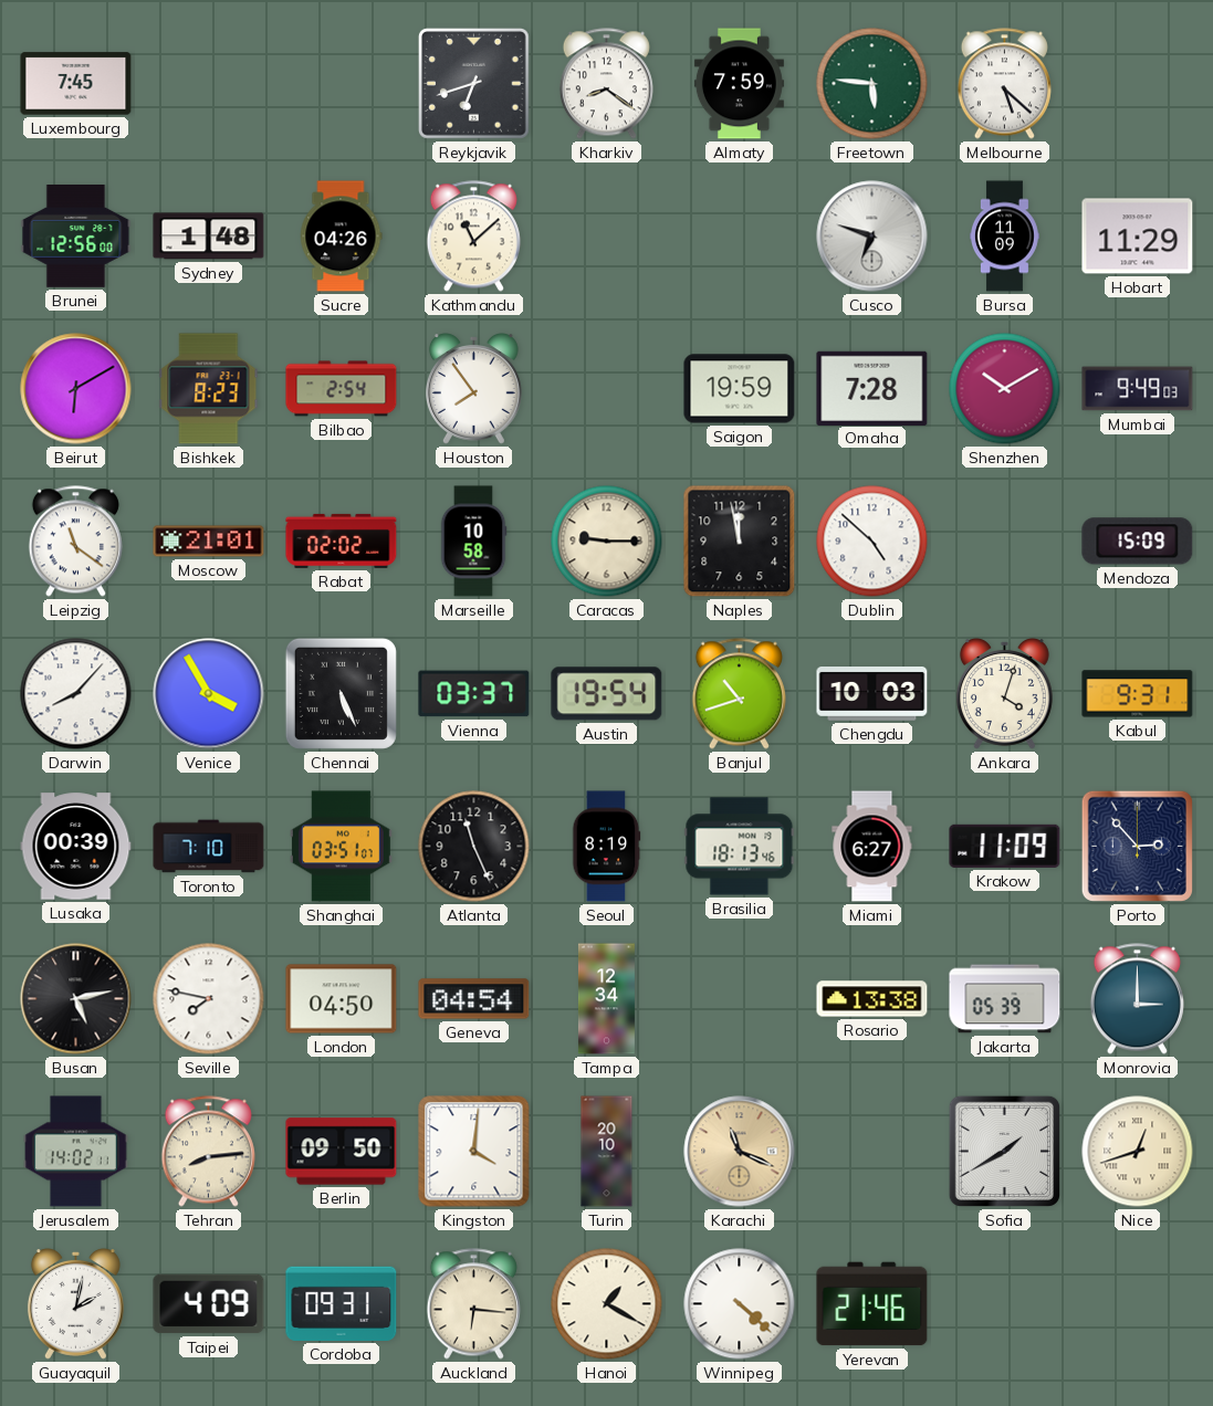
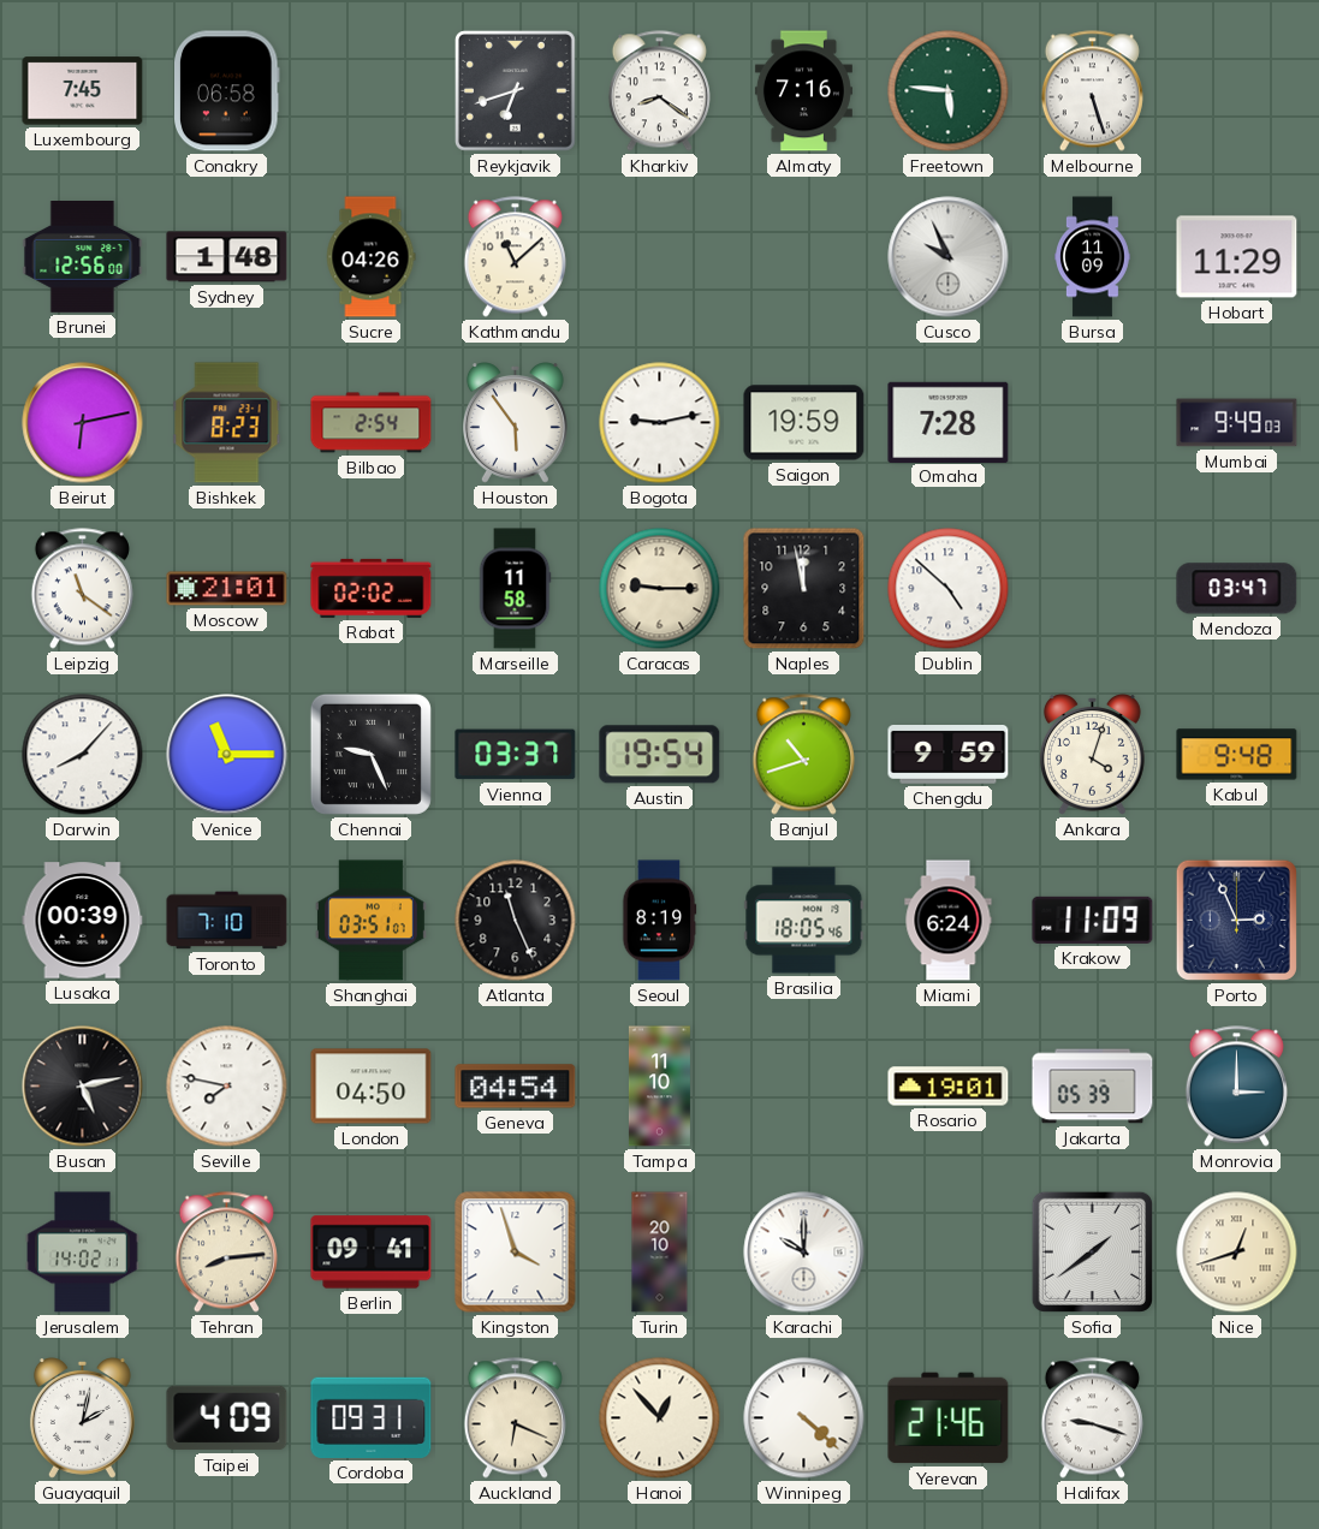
Conakry: none -> 06:58 (227, 91)
Almaty: 7:59 -> 7:16 (803, 91)
Melbourne: 5:22 -> 5:27 (1092, 91)
Cusco: 6:48 -> 9:56 (949, 257)
Beirut: 6:10 -> 6:13 (83, 423)
Houston: 7:54 -> 5:54 (515, 423)
Bogota: none -> 9:13 (660, 423)
Shenzhen: 10:10 -> none (1005, 389)
Marseille: 10:58 -> 11:58 (515, 589)
Mendoza: 15:09 -> 03:47 (1237, 589)
Venice: 3:55 -> 11:15 (227, 755)
Chennai: 5:26 -> 9:26 (370, 754)
Chengdu: 10:03 -> 9:59 (949, 755)
Kabul: 9:31 -> 9:48 (1237, 755)
Brasilia: 18:13 -> 18:05 (804, 921)
Miami: 6:27 -> 6:24 (949, 921)
Porto: 2:53 -> 2:56 (1236, 920)
Tampa: 12:34 -> 11:10 (659, 1087)
Rosario: 13:38 -> 19:01 (949, 1087)
Berlin: 09:50 -> 09:41 (372, 1253)
Kingston: 4:01 -> 3:57 (516, 1253)
Karachi: 11:19 -> 10:00 (804, 1253)
Karachi dial: champagne -> white (804, 1253)
Sofia: 1:40 -> 1:39 (1092, 1251)
Auckland: 6:16 -> 6:19 (515, 1418)
Hanoi: 1:20 -> 12:53 (660, 1418)
Halifax: none -> 9:18 (1092, 1418)
